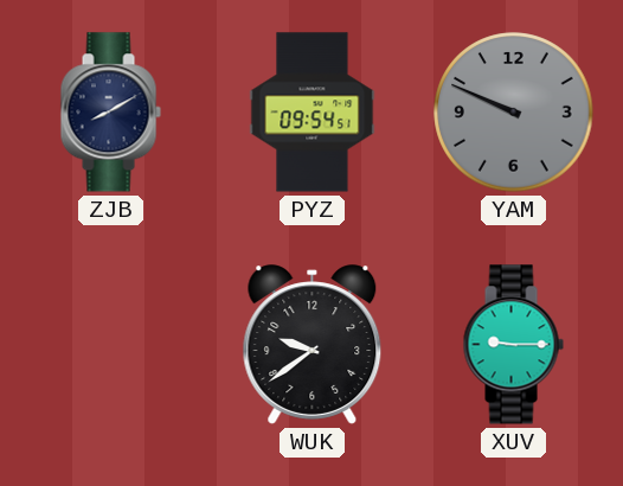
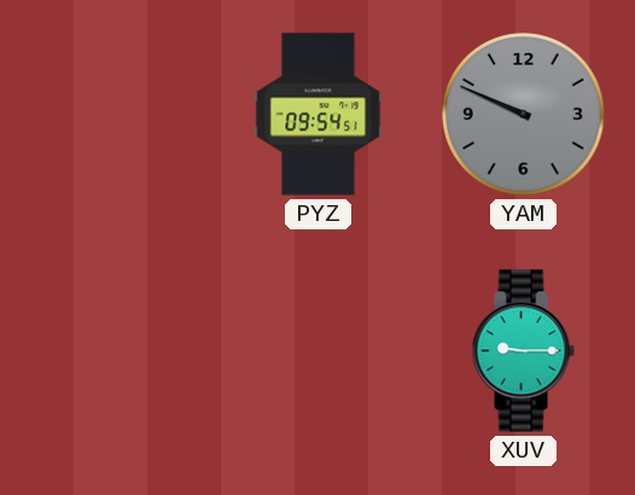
ZJB: 8:10 -> none (110, 113)
WUK: 9:39 -> none (313, 345)
